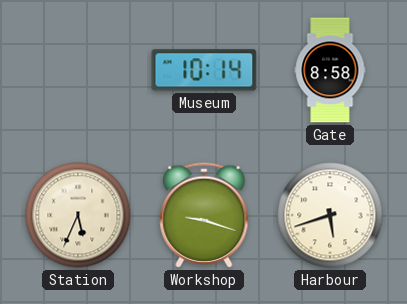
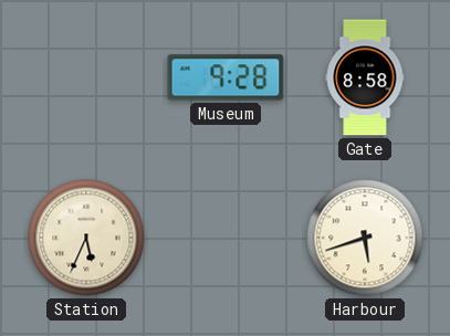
Museum: 10:14 -> 9:28 (226, 77)
Workshop: 9:18 -> none (204, 215)
